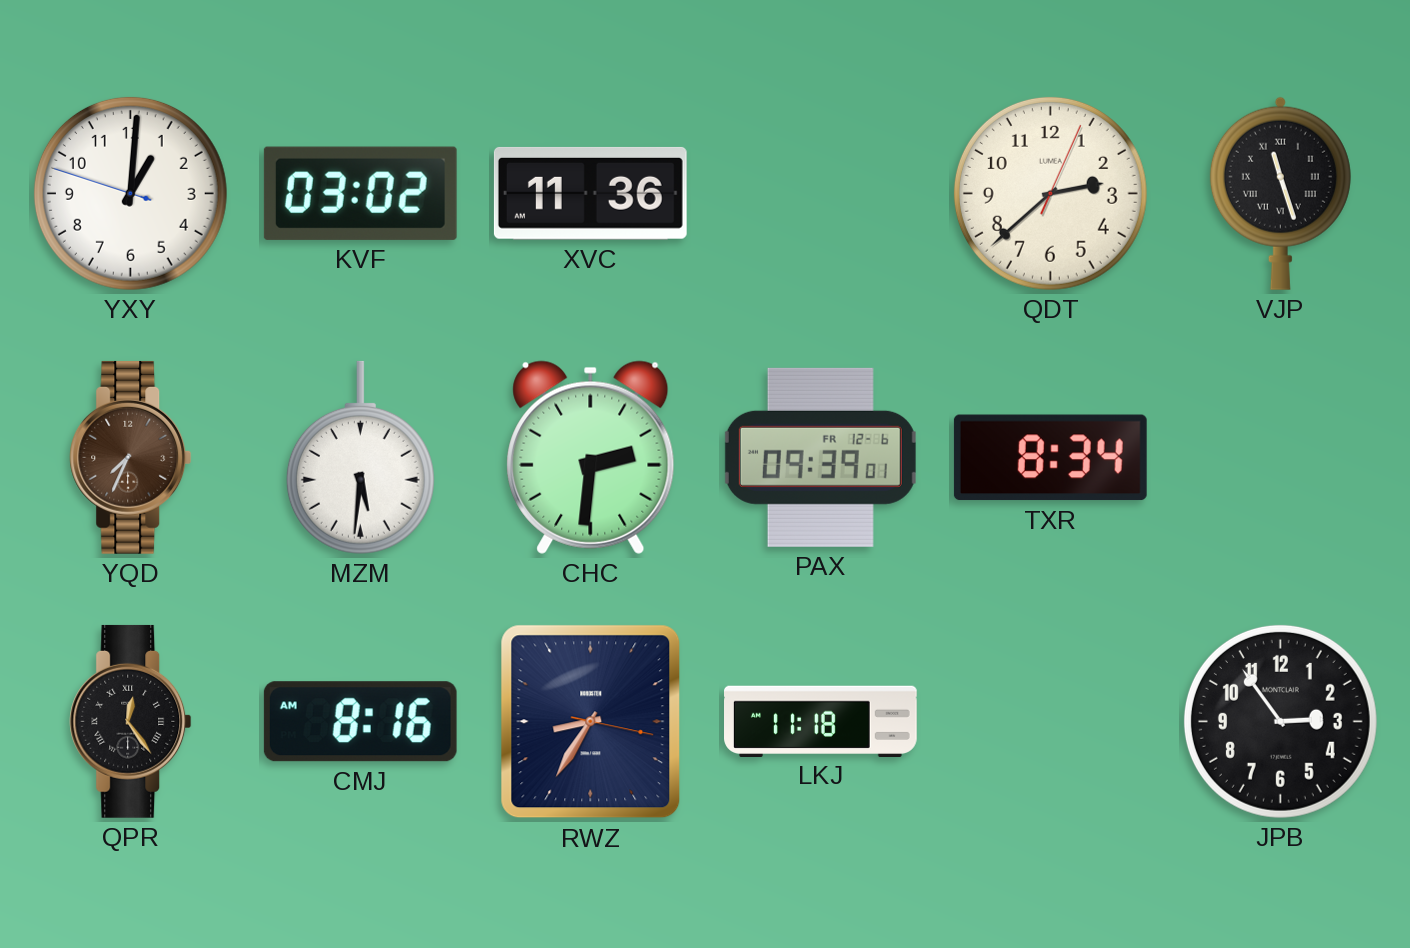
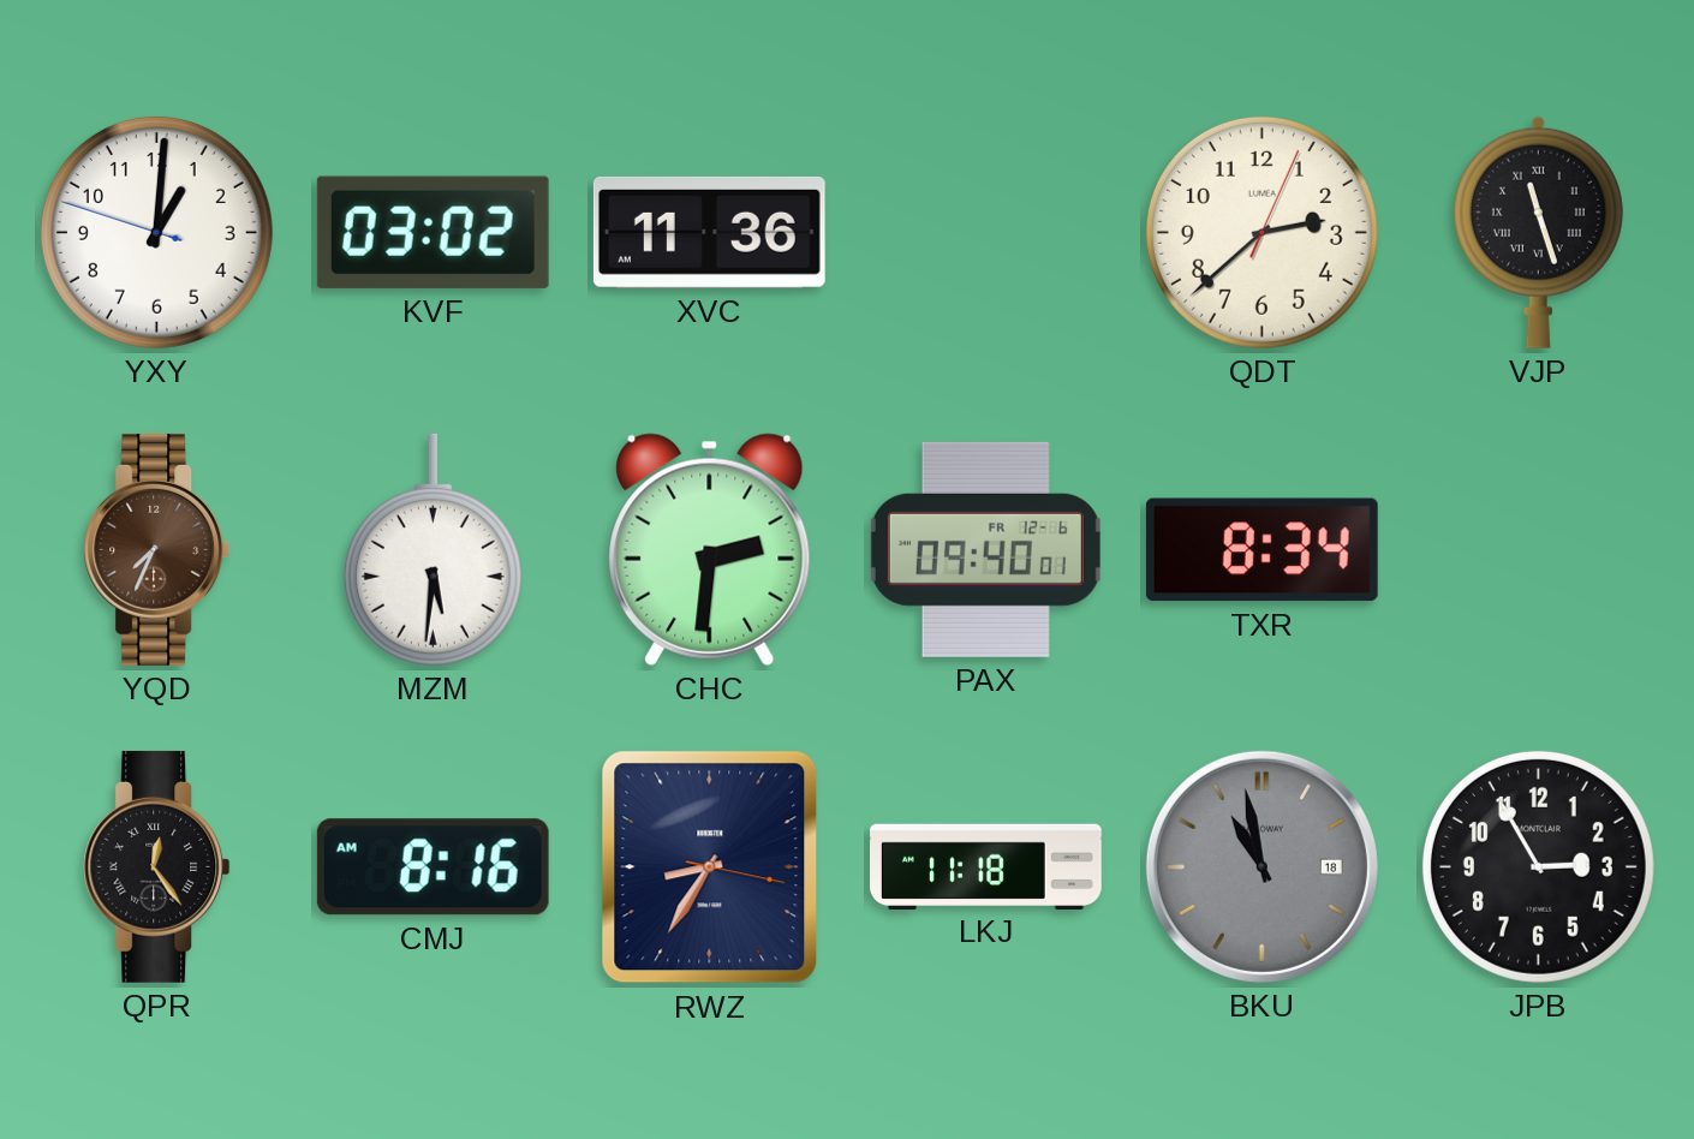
PAX: 09:39 -> 09:40 (985, 549)
BKU: none -> 10:58 (1261, 866)
JPB: 2:54 -> 2:55 (1538, 866)
